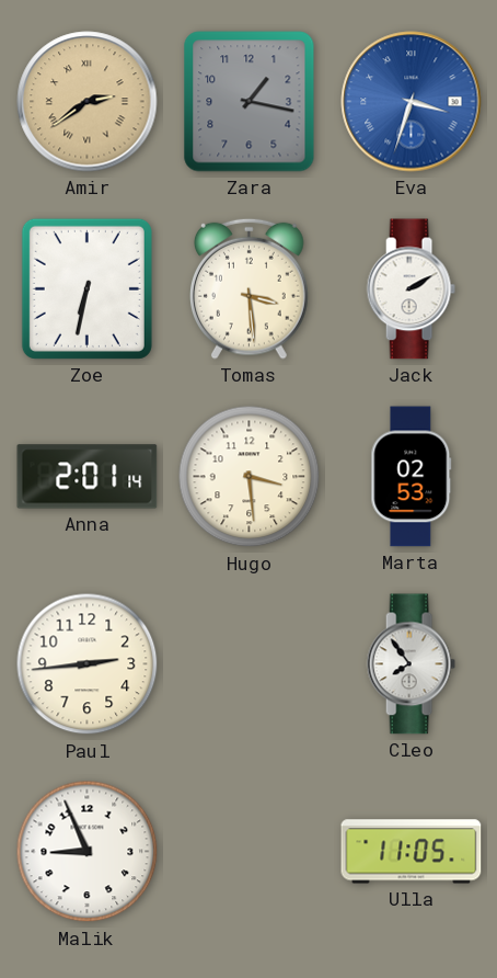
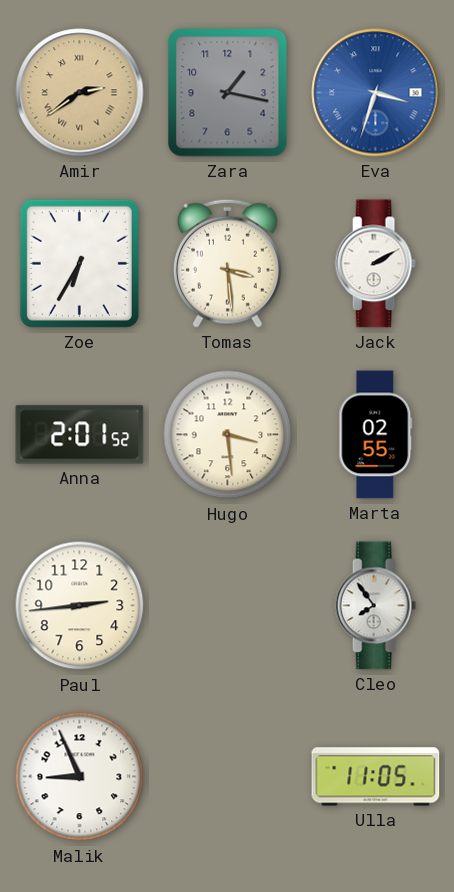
Zoe: 6:32 -> 6:35 (79, 263)
Anna: 2:01:14 -> 2:01:52 (80, 435)
Marta: 02:53 -> 02:55 (376, 435)
